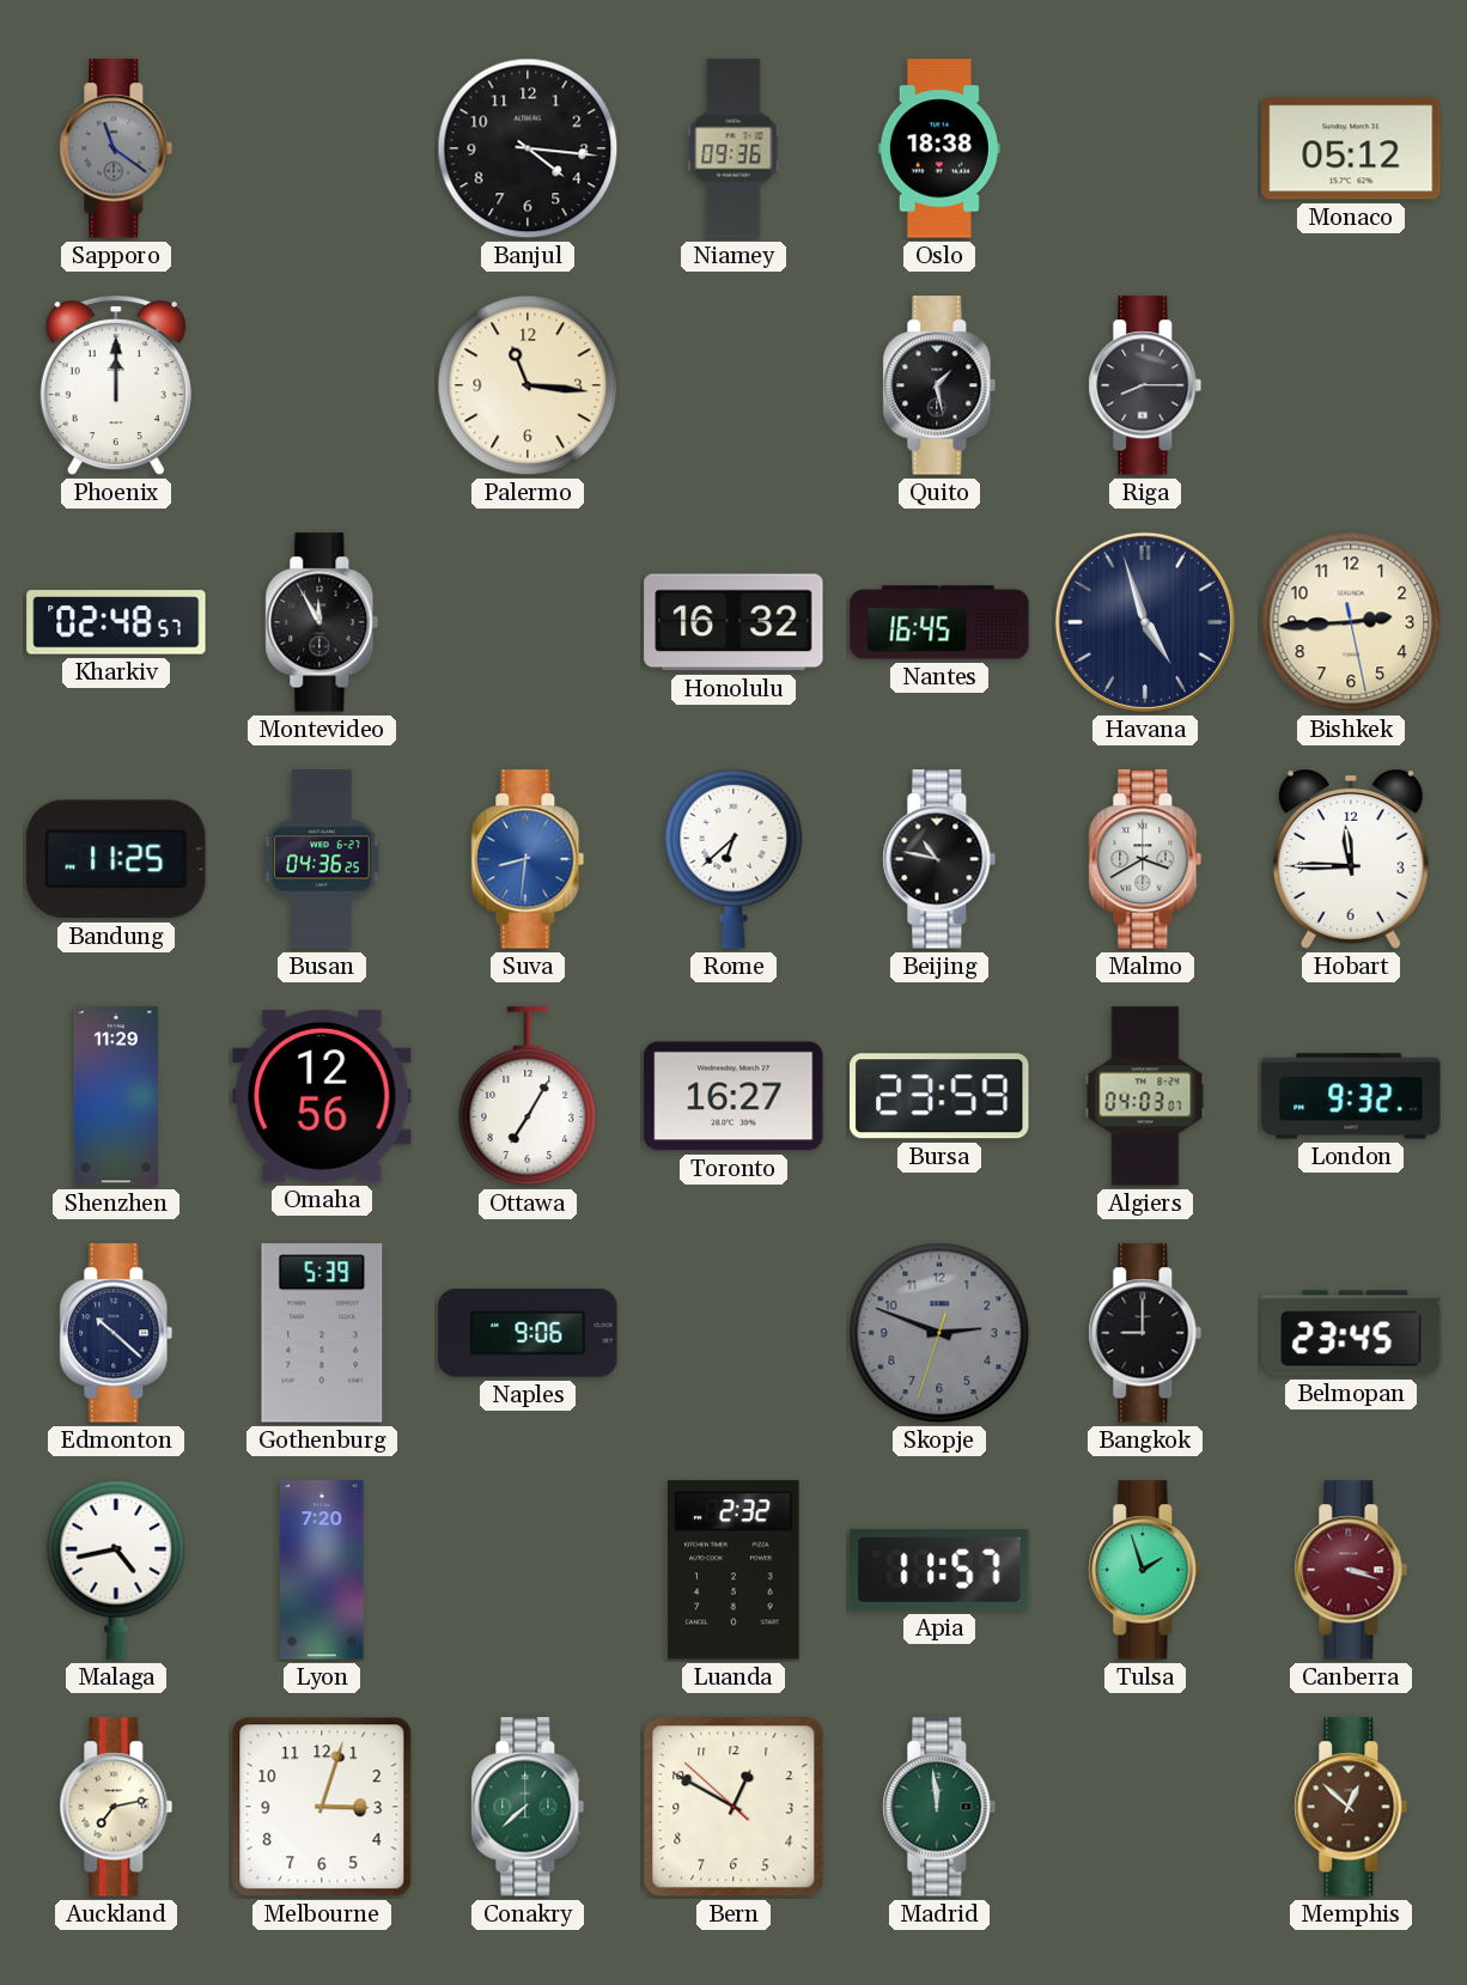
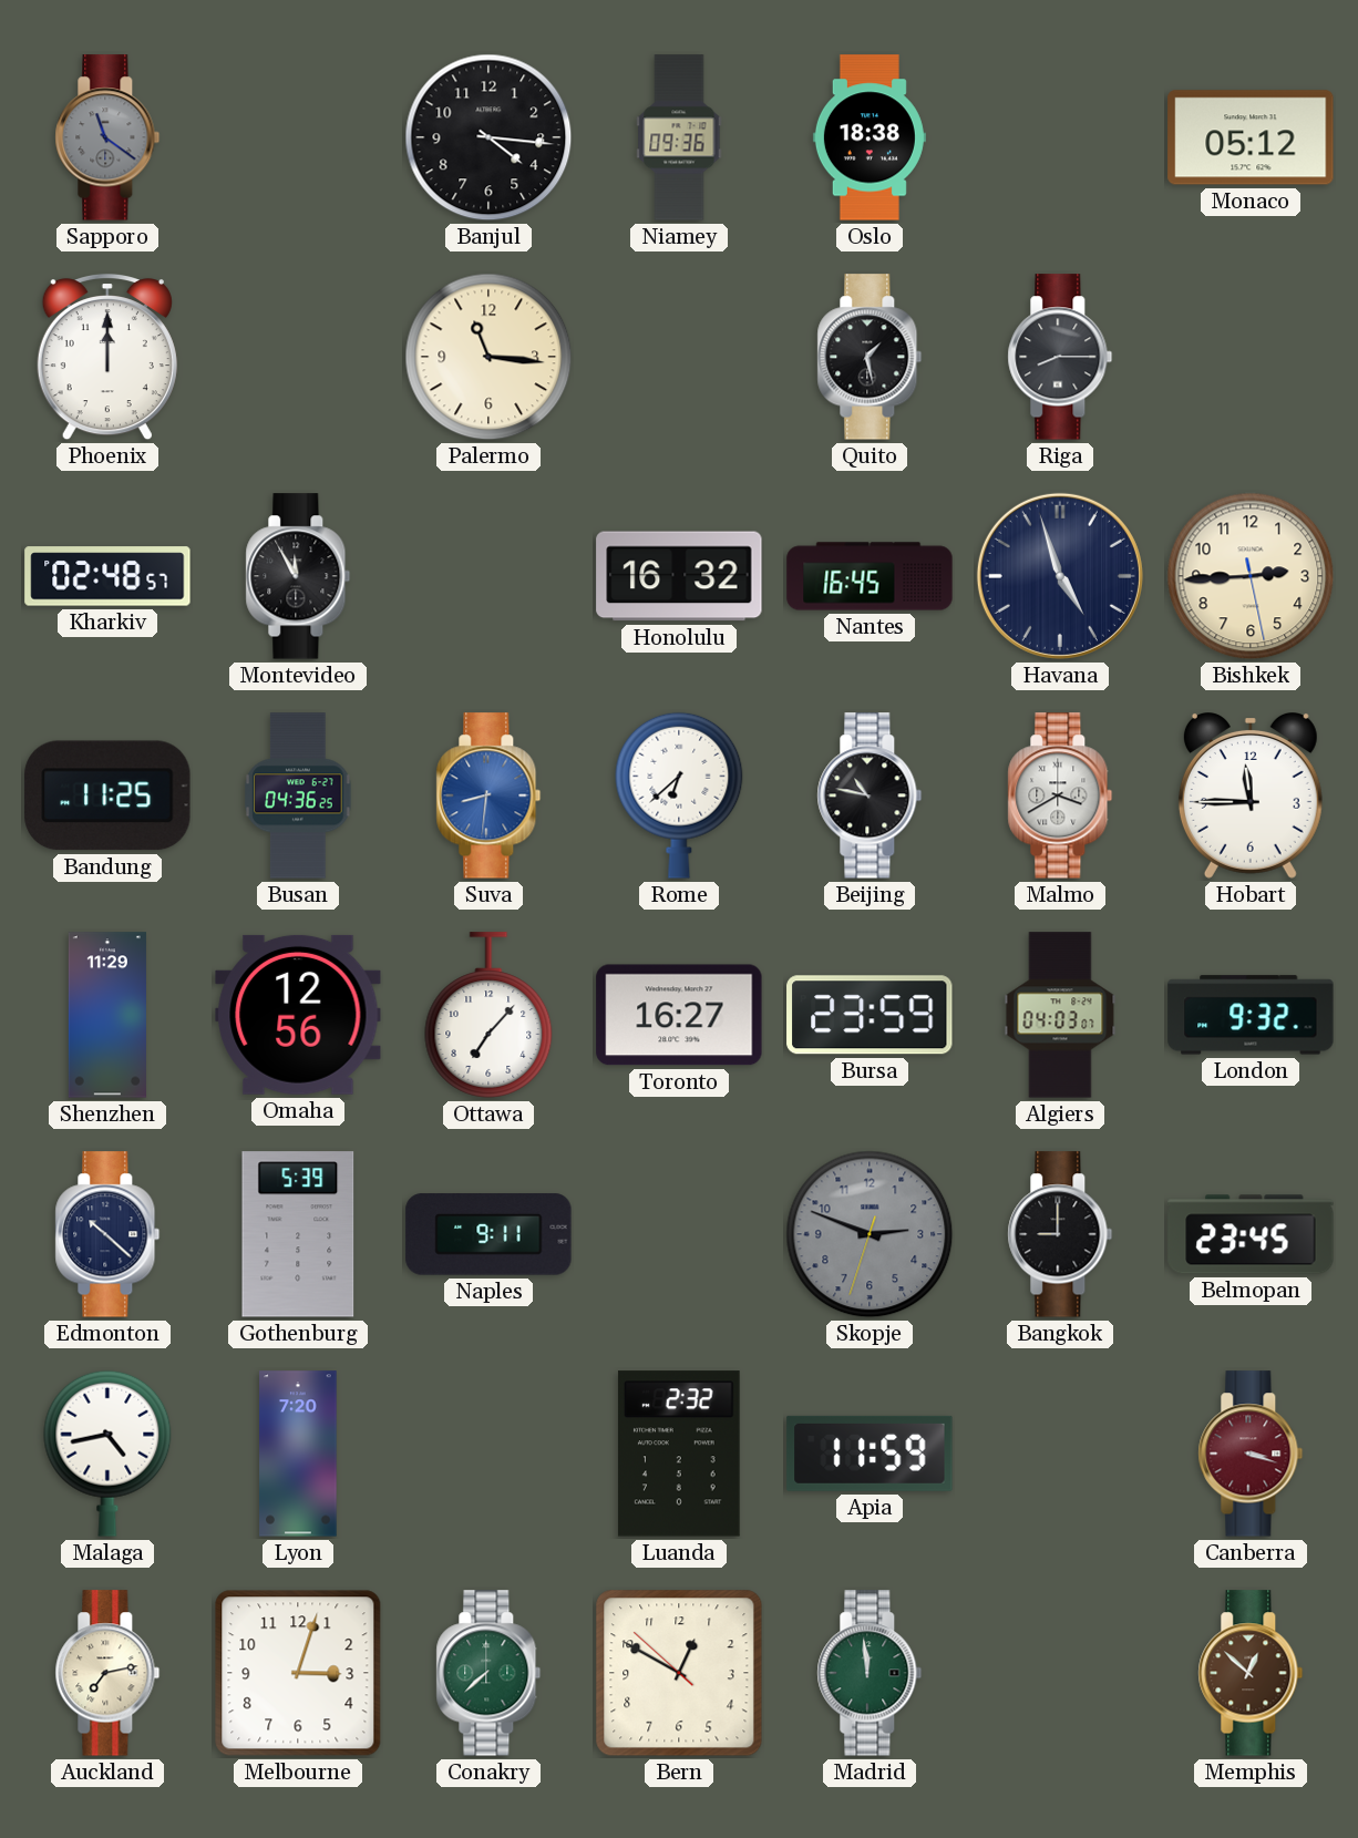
Ottawa: 7:05 -> 7:07 (488, 1015)
Naples: 9:06 -> 9:11 (488, 1234)
Apia: 11:57 -> 11:59 (870, 1454)
Tulsa: 1:57 -> none (1145, 1570)
